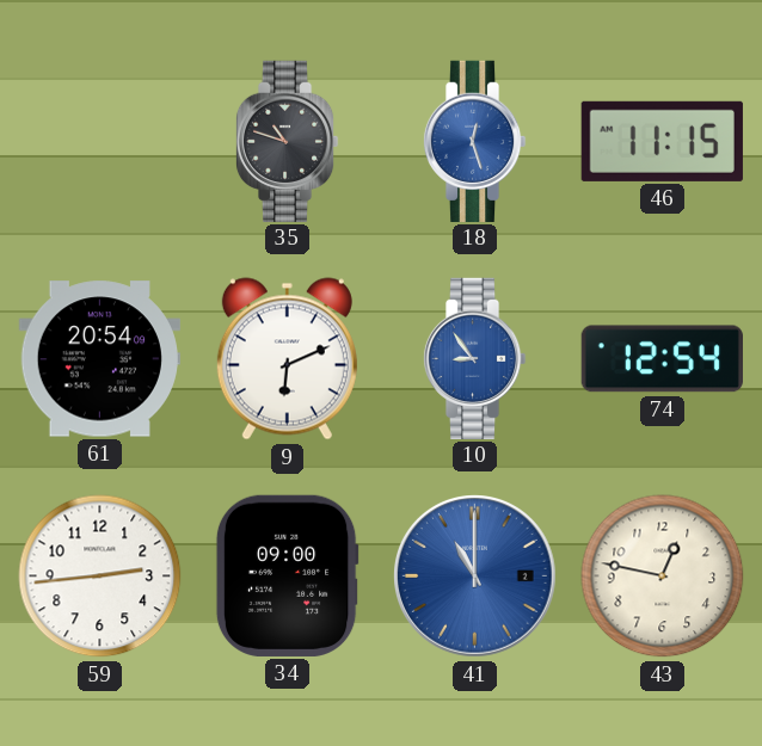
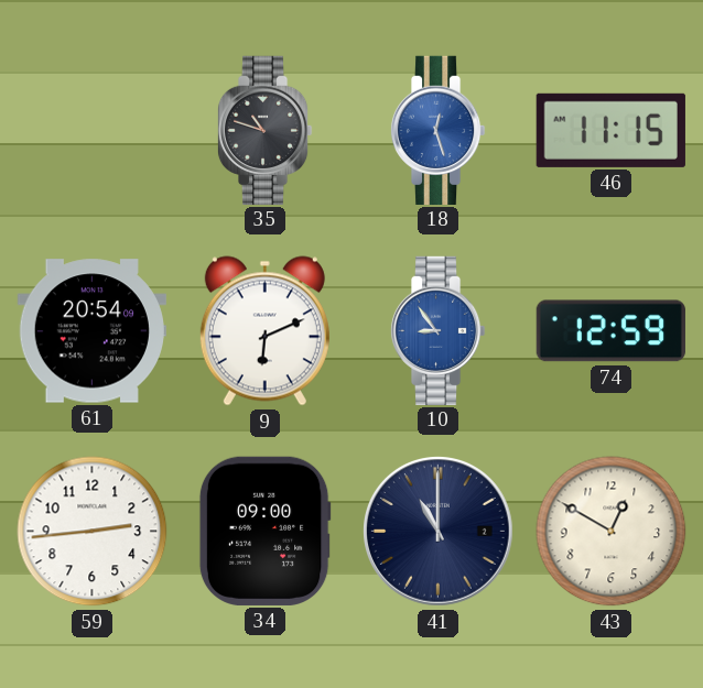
74: 12:54 -> 12:59 (610, 331)
41 dial: blue -> navy (439, 532)
43: 12:47 -> 12:50 (612, 532)
